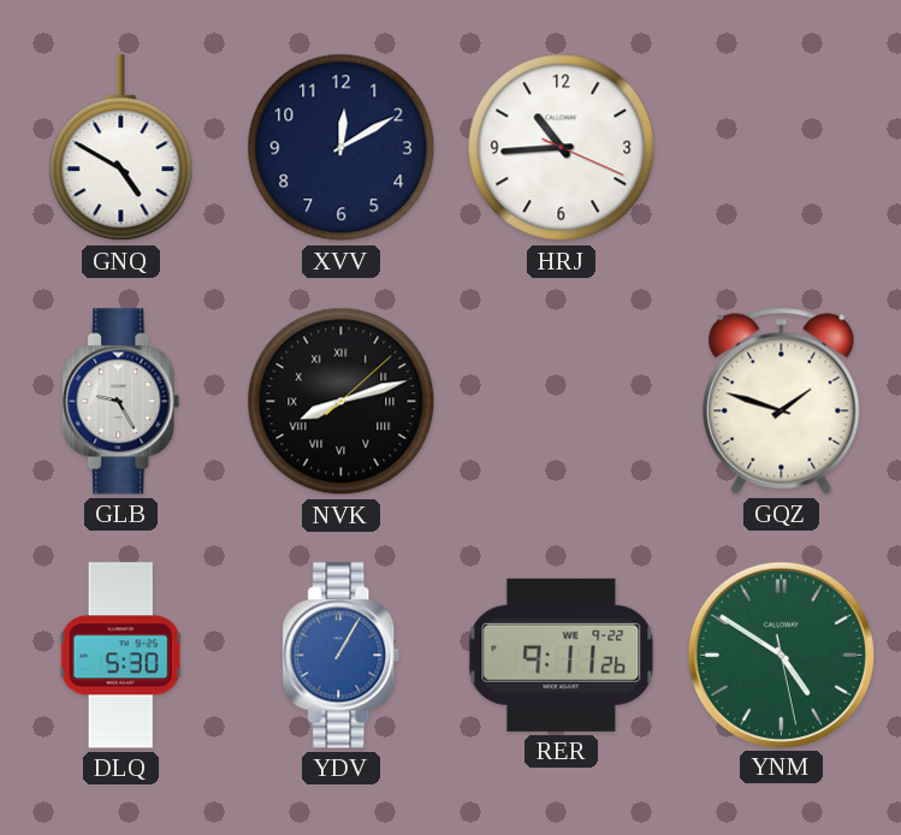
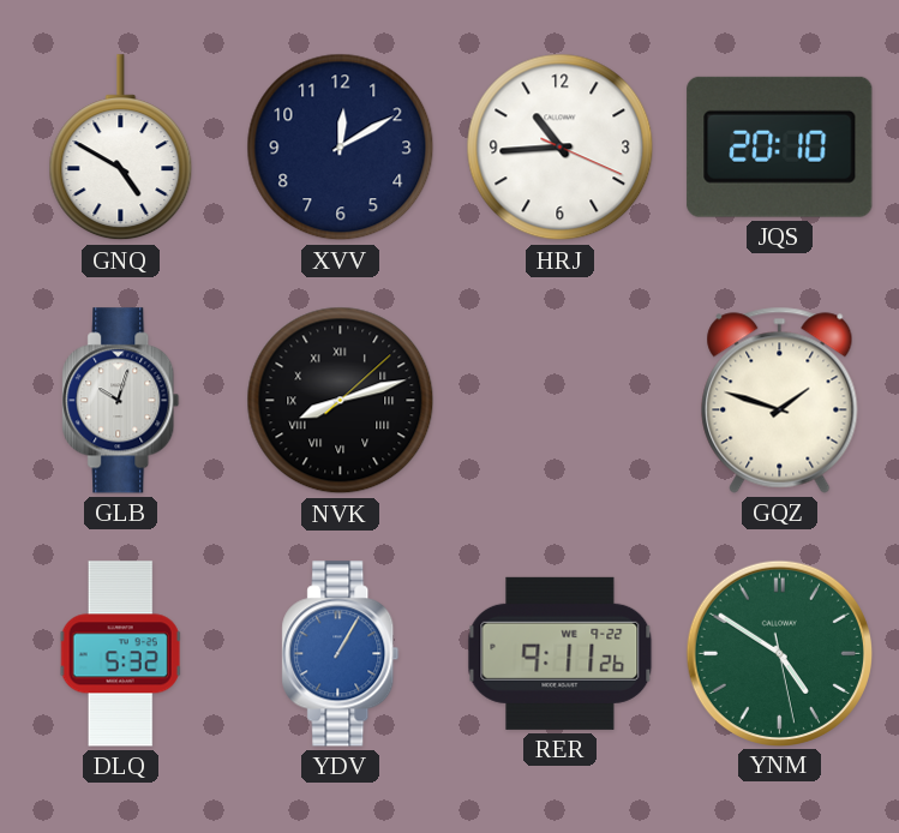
JQS: none -> 20:10 (780, 146)
GLB: 9:25 -> 10:03 (121, 401)
DLQ: 5:30 -> 5:32 (121, 654)
